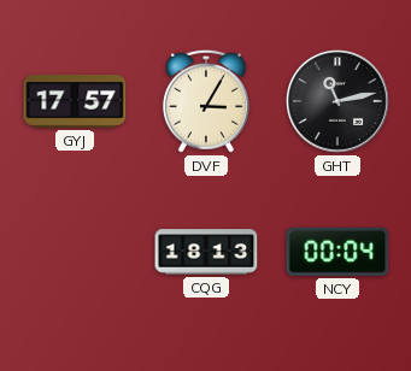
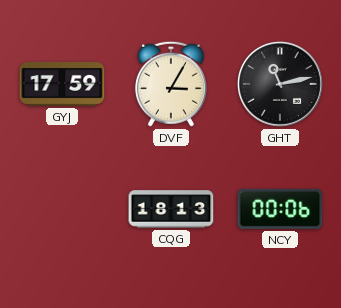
GYJ: 17:57 -> 17:59 (62, 85)
NCY: 00:04 -> 00:06 (280, 209)
